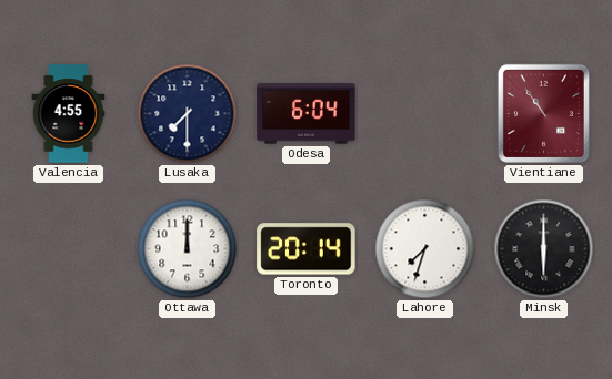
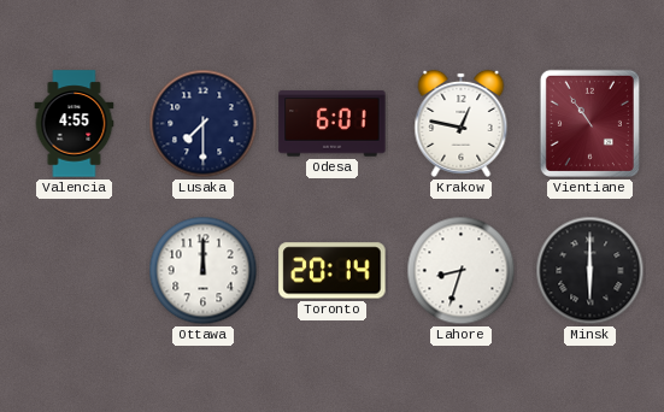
Odesa: 6:04 -> 6:01 (333, 124)
Krakow: none -> 12:47 (462, 123)
Lahore: 7:33 -> 8:33 (462, 271)
